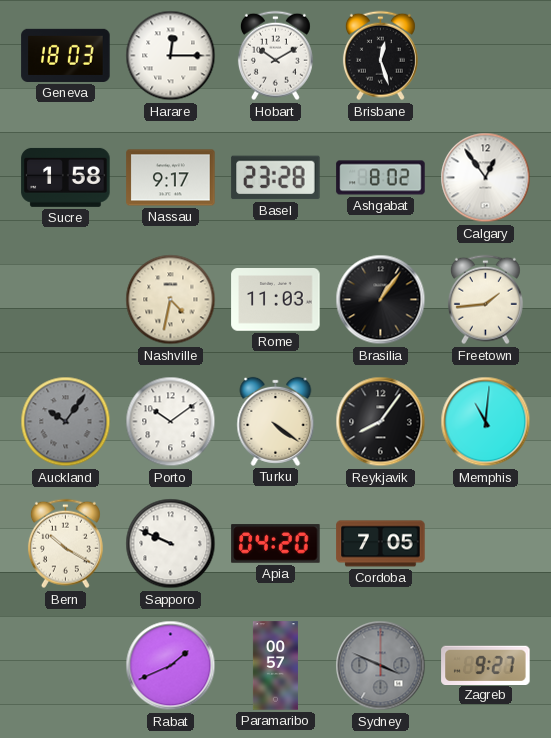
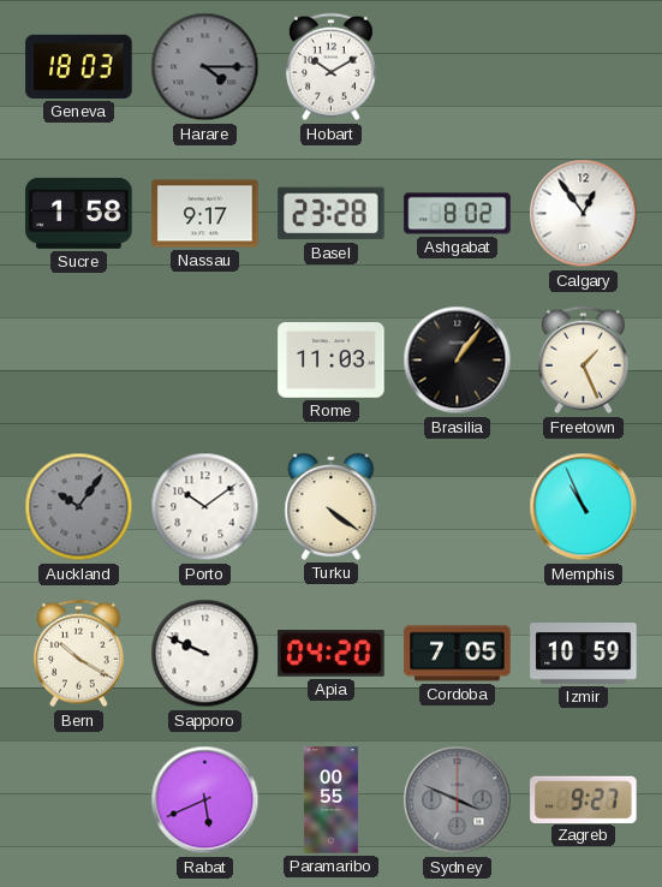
Harare: 12:15 -> 4:15 (205, 67)
Harare dial: white -> grey (205, 67)
Brisbane: 12:27 -> none (380, 56)
Nashville: 4:32 -> none (171, 300)
Freetown: 1:44 -> 1:26 (583, 361)
Reykjavik: 8:06 -> none (381, 422)
Memphis: 11:01 -> 10:56 (584, 507)
Izmir: none -> 10:59 (584, 654)
Rabat: 1:41 -> 5:41 (205, 800)
Paramaribo: 00:57 -> 00:55 (330, 800)
